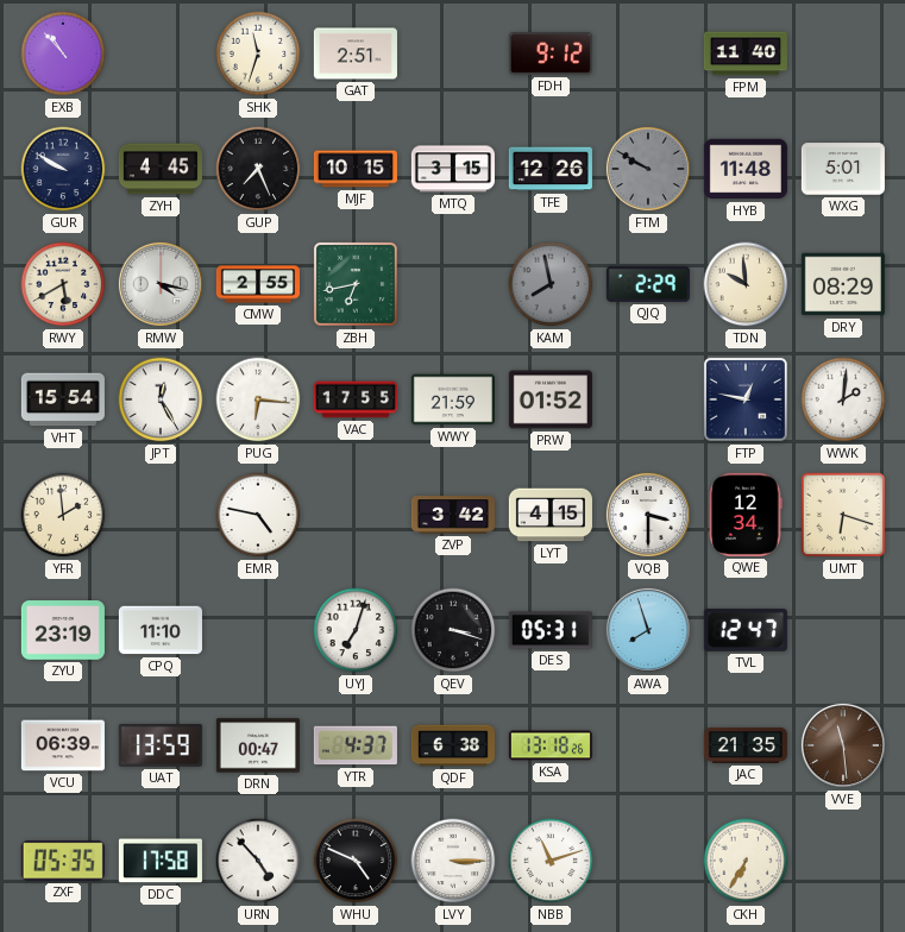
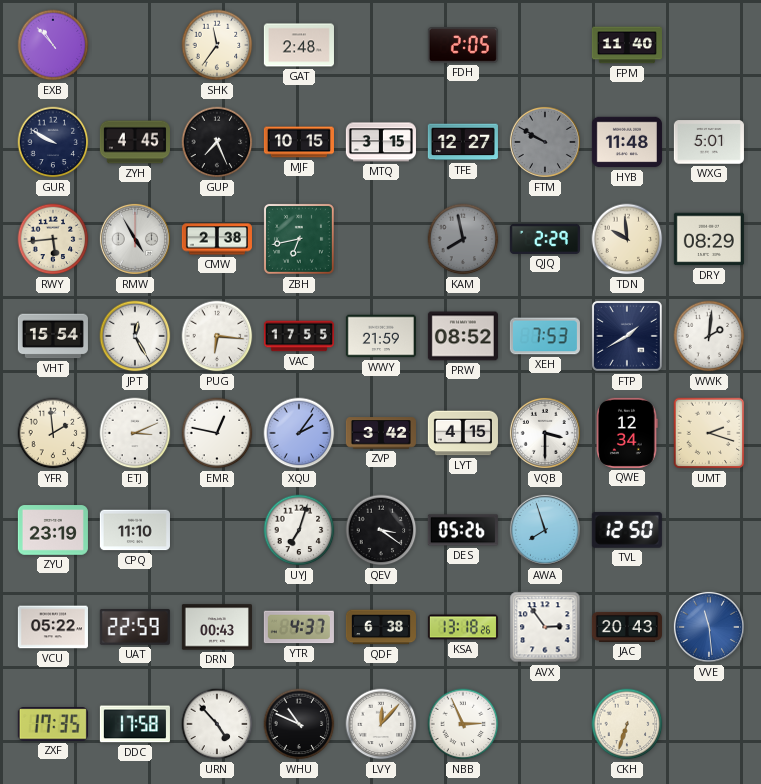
SHK: 11:33 -> 11:36 (217, 45)
GAT: 2:51 -> 2:48 (299, 45)
FDH: 9:12 -> 2:05 (463, 46)
TFE: 12:26 -> 12:27 (463, 142)
RWY: 5:40 -> 5:44 (53, 239)
RMW: 4:17 -> 4:55 (135, 239)
CMW: 2:55 -> 2:38 (217, 239)
PRW: 01:52 -> 08:52 (463, 336)
XEH: none -> 7:53 (545, 336)
FTP: 12:47 -> 1:40 (627, 336)
ETJ: none -> 3:11 (135, 433)
EMR: 4:47 -> 12:47 (217, 433)
XQU: none -> 2:06 (299, 433)
UMT: 6:18 -> 2:18 (709, 433)
QEV: 3:18 -> 3:21 (381, 530)
DES: 05:31 -> 05:26 (463, 530)
TVL: 12:47 -> 12:50 (627, 530)
VCU: 06:39 -> 05:22 (53, 627)
UAT: 13:59 -> 22:59 (135, 627)
DRN: 00:47 -> 00:43 (217, 627)
AVX: none -> 2:54 (545, 627)
JAC: 21:35 -> 20:43 (627, 627)
VVE dial: brown -> blue (709, 627)
ZXF: 05:35 -> 17:35 (53, 724)
WHU: 4:49 -> 10:49 (299, 724)
LVY: 3:15 -> 12:07 (381, 724)
NBB: 11:12 -> 2:56 (463, 724)
CKH: 6:35 -> 6:33 (627, 724)
